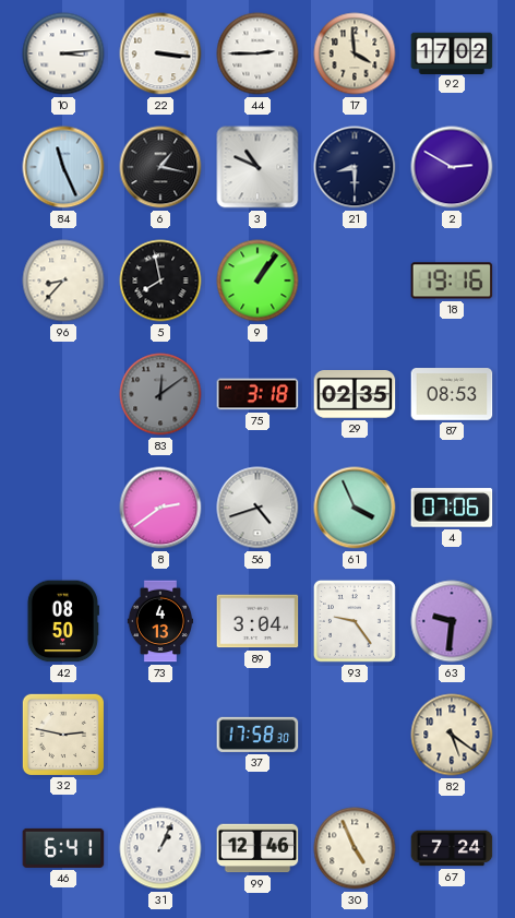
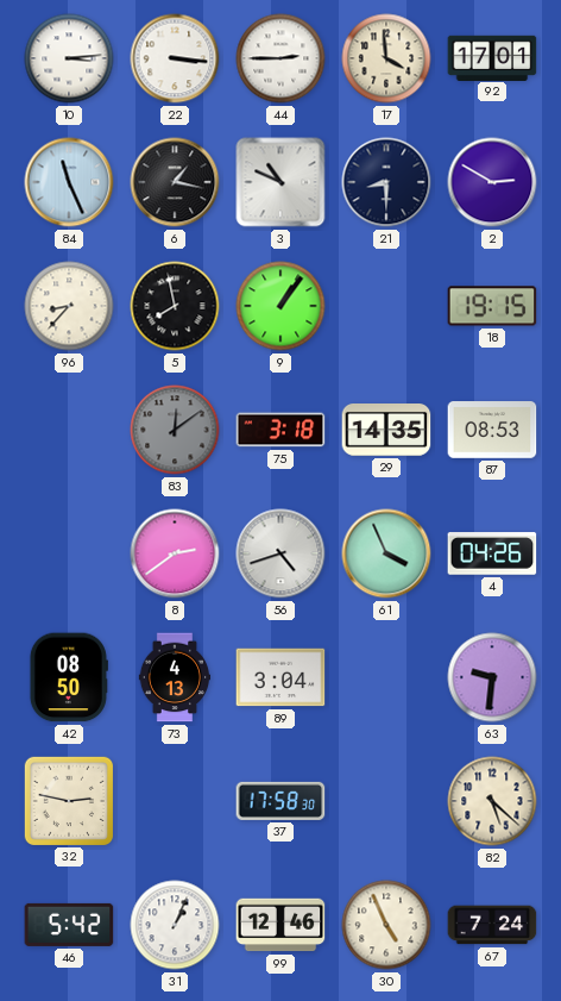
92: 17:02 -> 17:01 (492, 57)
18: 19:16 -> 19:15 (492, 306)
29: 02:35 -> 14:35 (386, 431)
4: 07:06 -> 04:26 (492, 553)
93: 9:24 -> none (355, 621)
82: 5:21 -> 5:22 (492, 801)
46: 6:41 -> 5:42 (69, 925)
